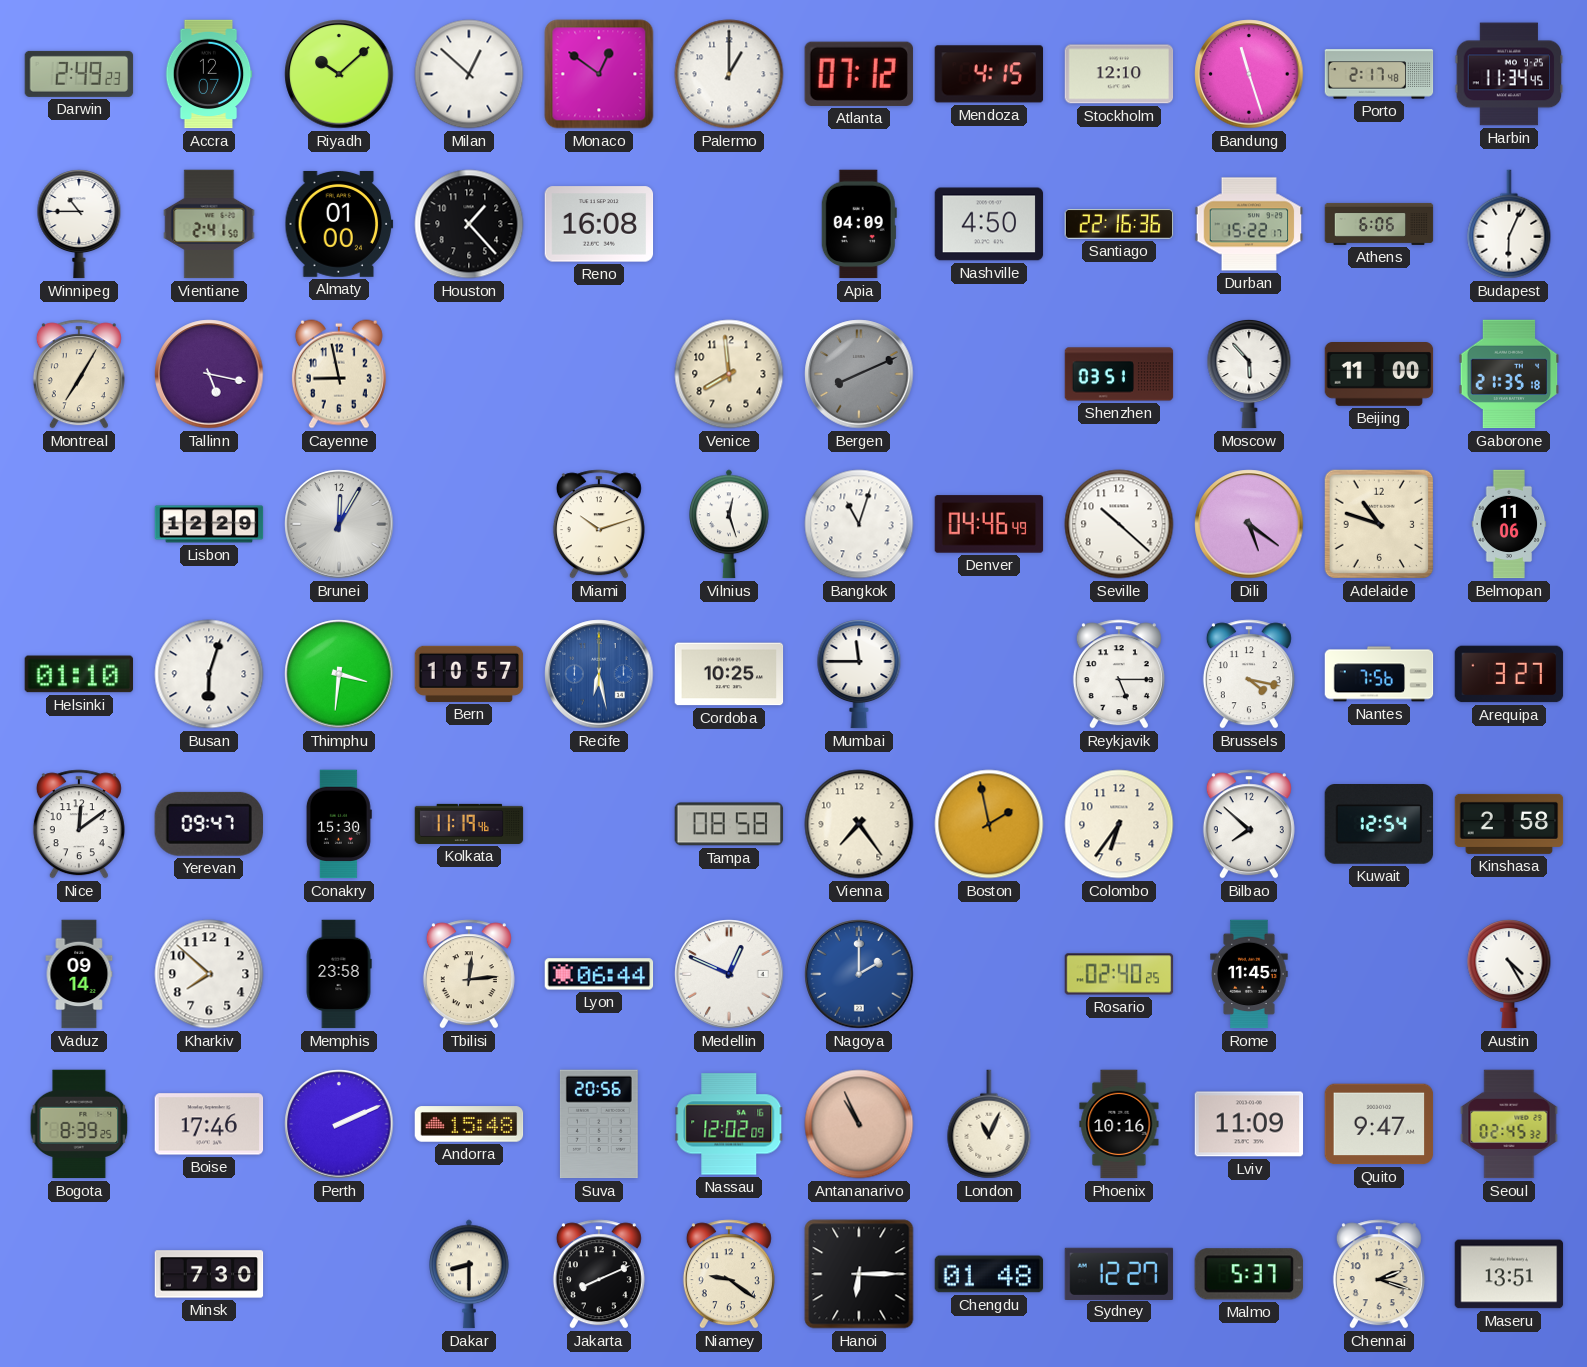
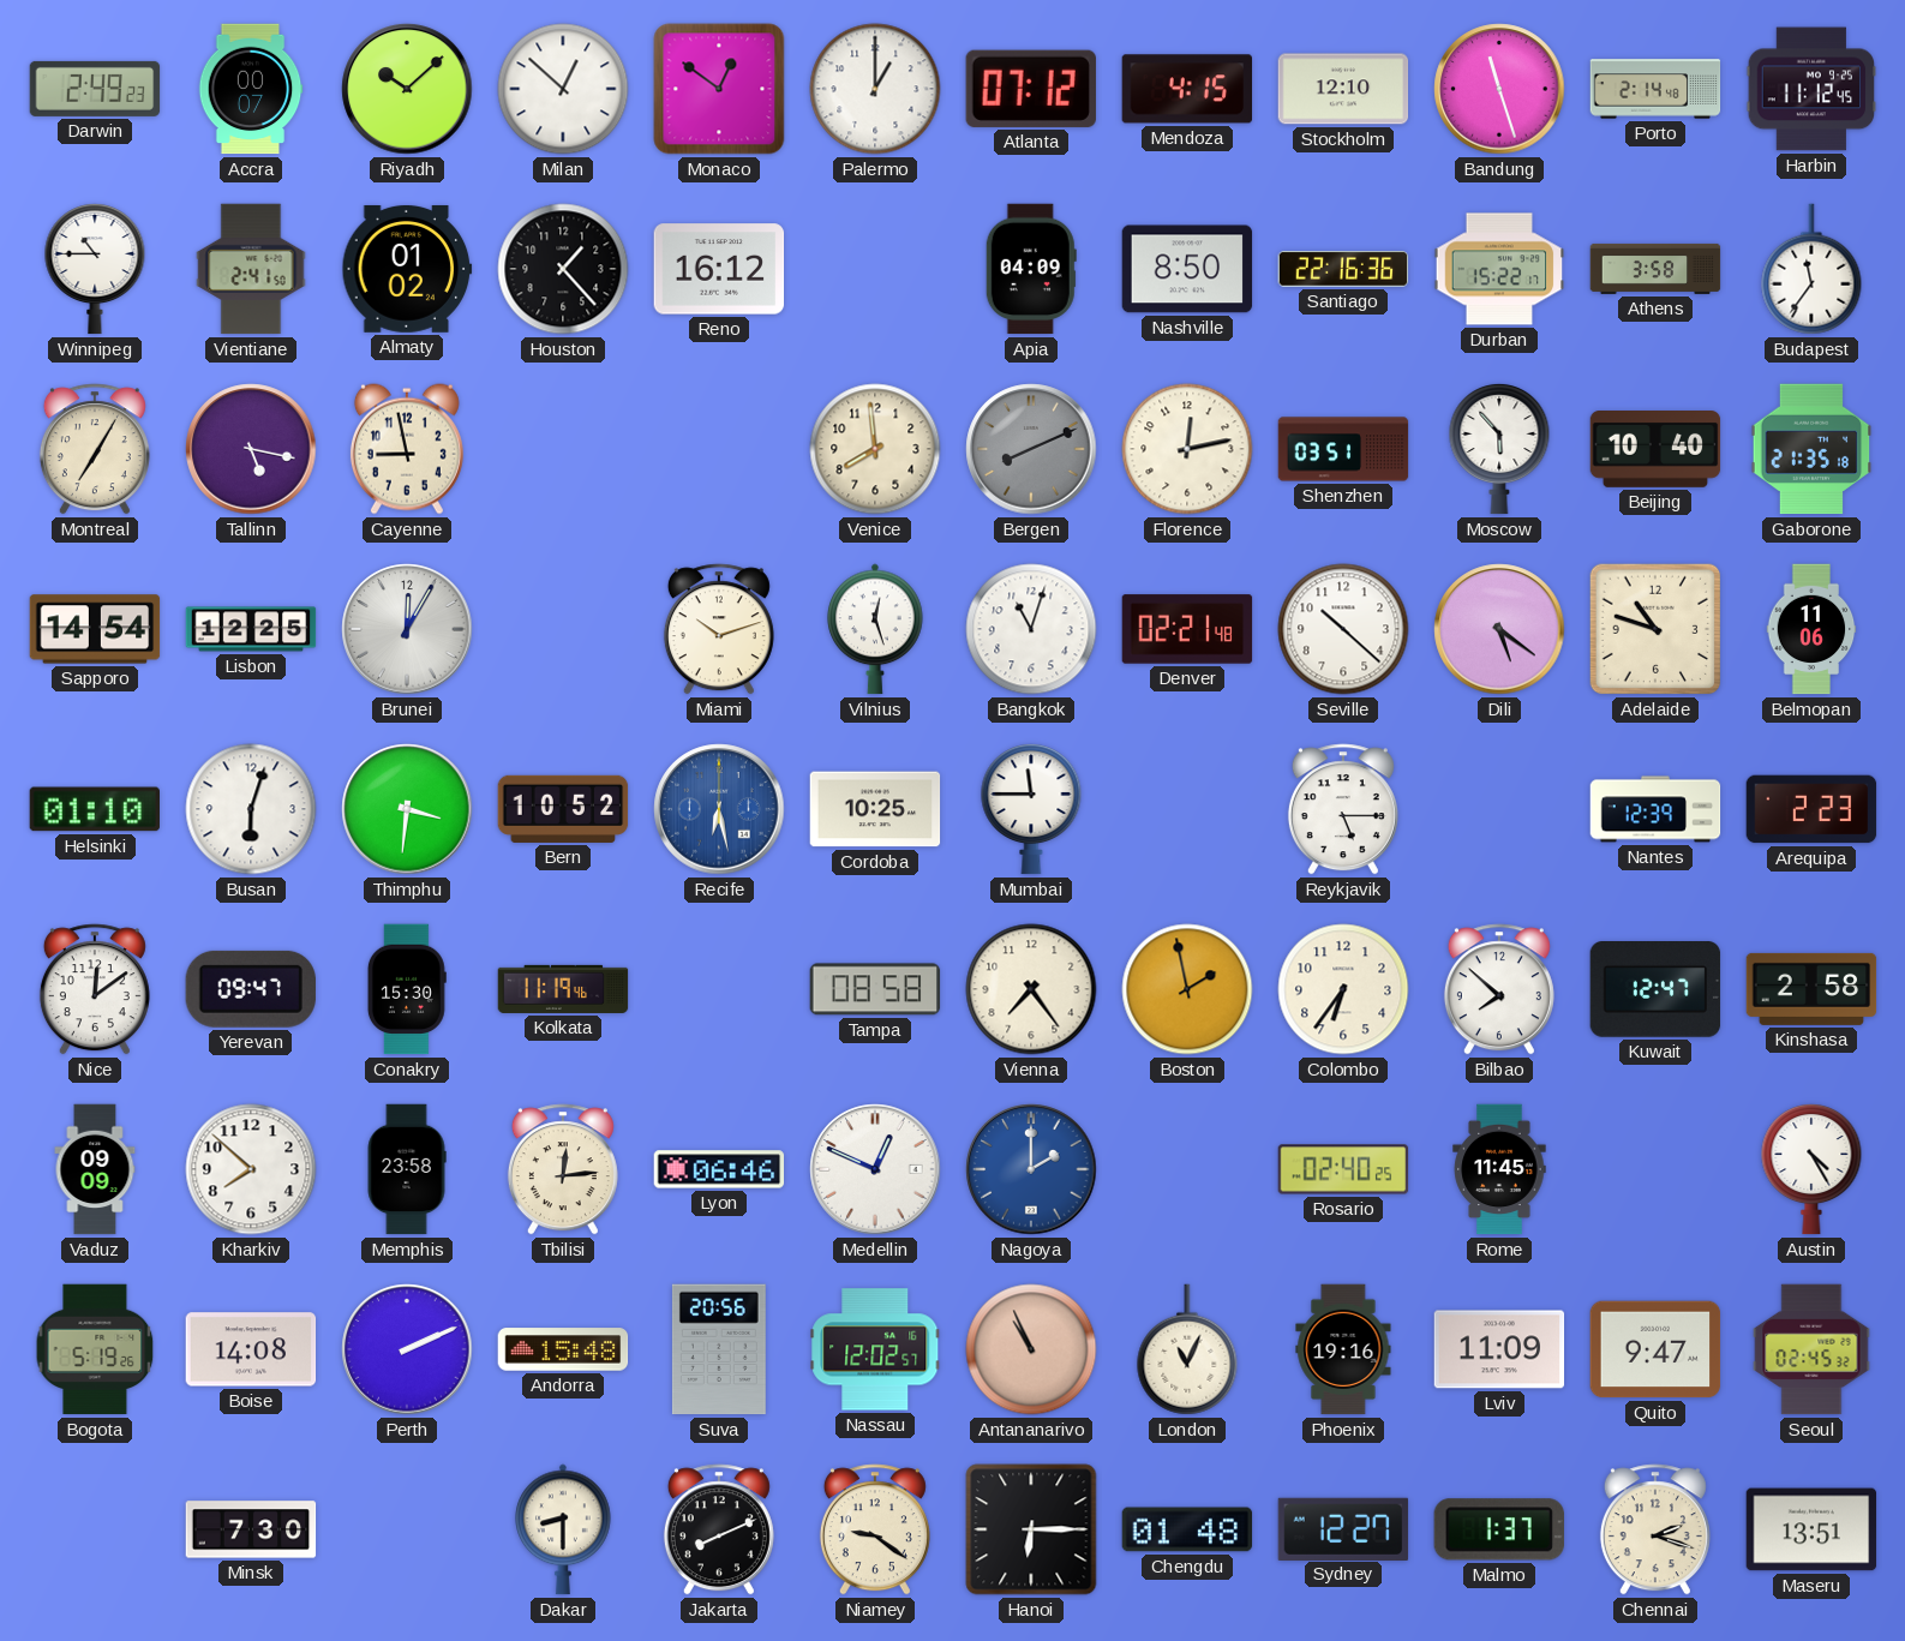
Accra: 12:07 -> 00:07 (251, 89)
Porto: 2:17 -> 2:14 (1655, 89)
Harbin: 11:34 -> 11:12 (1811, 89)
Almaty: 01:00 -> 01:02 (407, 269)
Reno: 16:08 -> 16:12 (719, 269)
Nashville: 4:50 -> 8:50 (1187, 269)
Athens: 6:06 -> 3:58 (1655, 269)
Budapest: 6:04 -> 11:36 (1811, 269)
Florence: none -> 12:13 (1187, 449)
Beijing: 11:00 -> 10:40 (1655, 450)
Sapporo: none -> 14:54 (95, 629)
Lisbon: 12:29 -> 12:25 (251, 629)
Denver: 04:46 -> 02:21 (1187, 629)
Bern: 10:57 -> 10:52 (563, 809)
Brussels: 4:17 -> none (1249, 674)
Nantes: 7:56 -> 12:39 (1655, 809)
Arequipa: 3:27 -> 2:23 (1811, 809)
Kuwait: 12:54 -> 12:47 (1655, 990)
Vaduz: 09:14 -> 09:09 (95, 1169)
Lyon: 06:44 -> 06:46 (719, 1169)
Bogota: 8:39 -> 5:19 (95, 1349)
Boise: 17:46 -> 14:08 (251, 1349)
Nassau: 12:02:09 -> 12:02:57 (875, 1349)
Phoenix: 10:16 -> 19:16 (1343, 1349)
Malmo: 5:37 -> 1:37 (1499, 1529)
